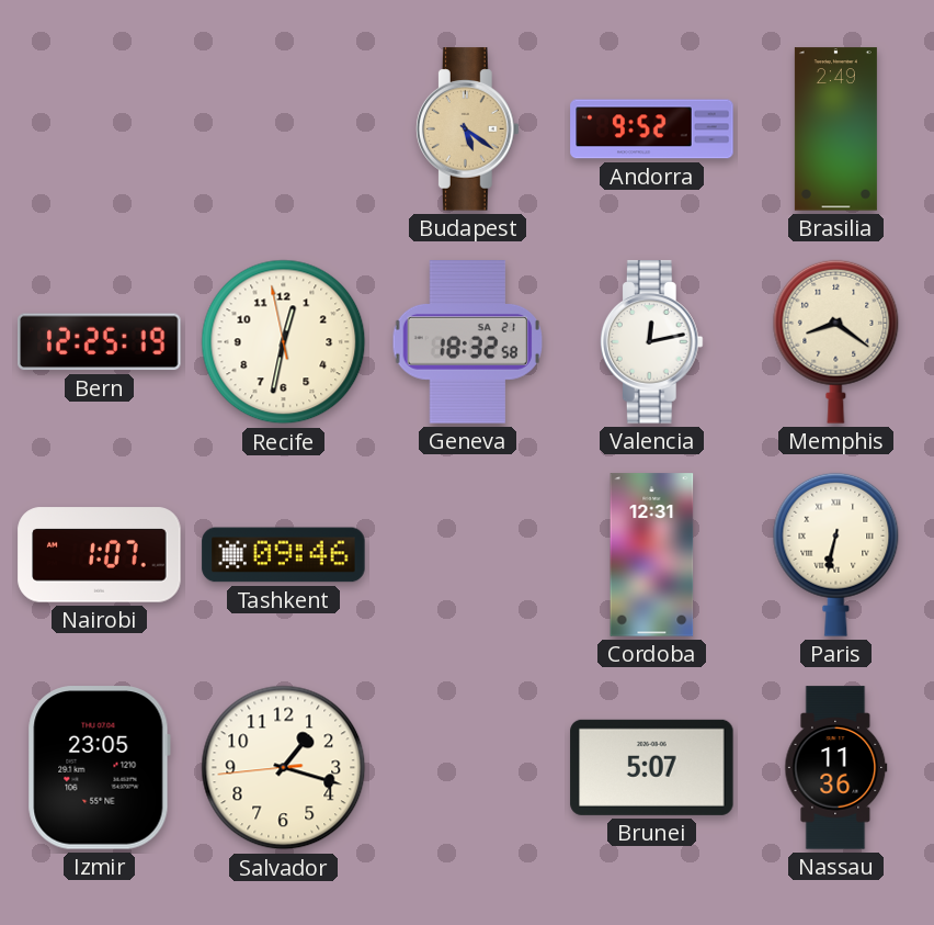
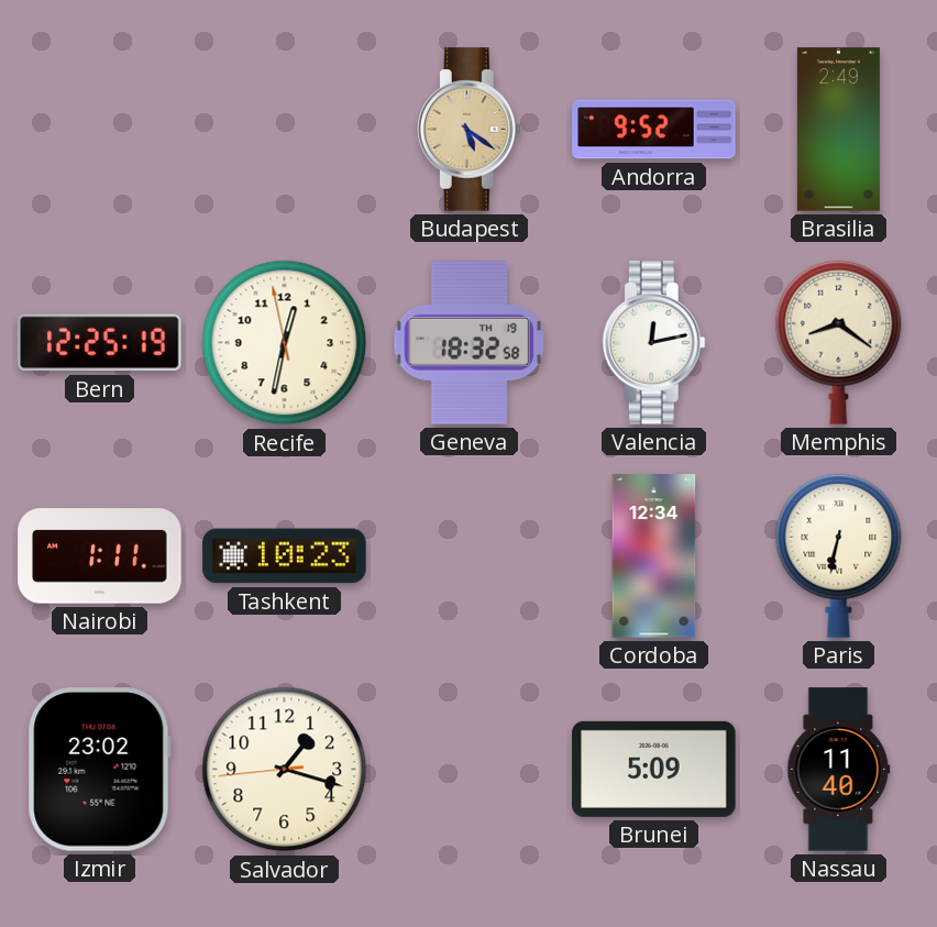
Geneva date: SA 21 -> TH 19 (468, 343)
Nairobi: 1:07 -> 1:11 (100, 556)
Tashkent: 09:46 -> 10:23 (285, 556)
Cordoba: 12:31 -> 12:34 (654, 556)
Izmir: 23:05 -> 23:02 (99, 770)
Brunei: 5:07 -> 5:09 (654, 769)
Nassau: 11:36 -> 11:40 (839, 770)
